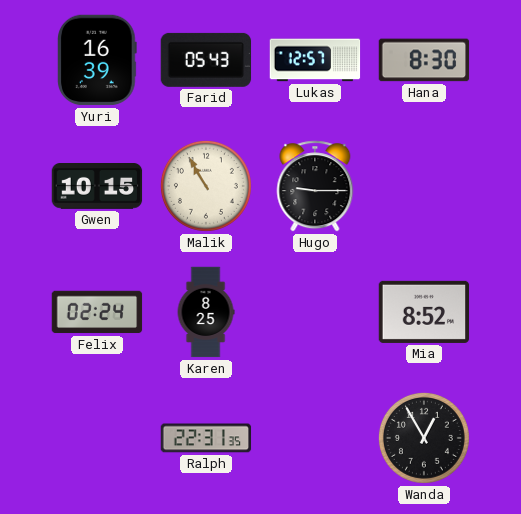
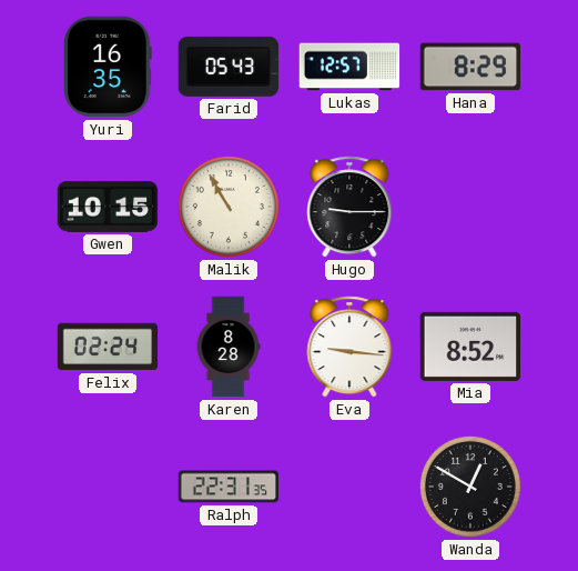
Yuri: 16:39 -> 16:35 (109, 67)
Hana: 8:30 -> 8:29 (470, 67)
Karen: 8:25 -> 8:28 (229, 347)
Eva: none -> 9:16 (349, 347)
Wanda: 12:55 -> 12:50 (470, 487)
